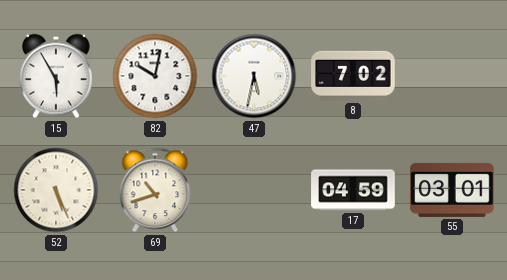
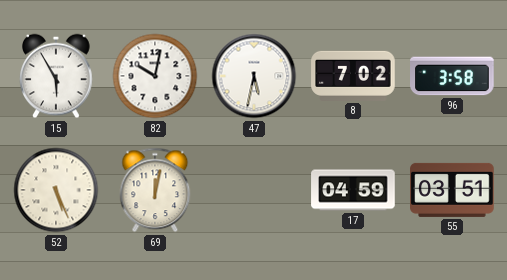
96: none -> 3:58 (452, 76)
69: 10:42 -> 12:02 (155, 190)
55: 03:01 -> 03:51 (452, 190)
